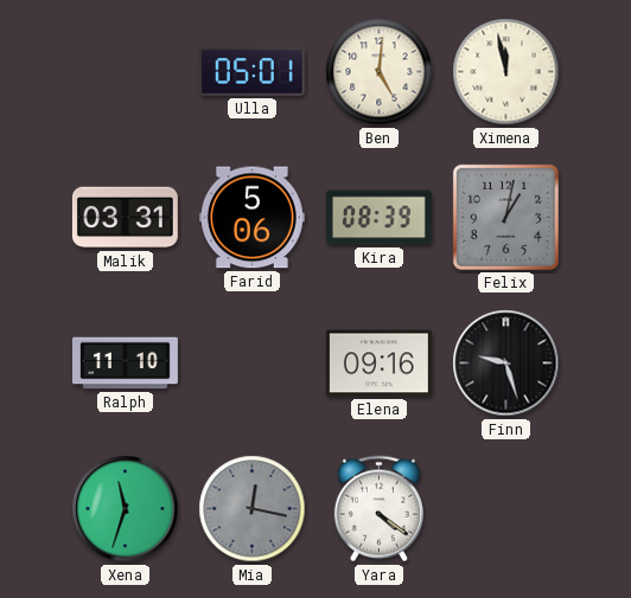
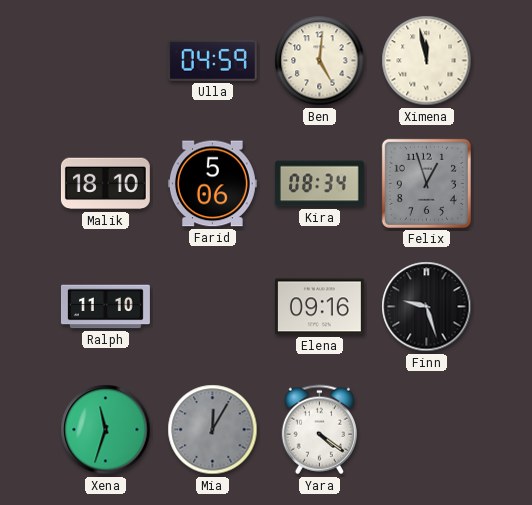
Ulla: 05:01 -> 04:59 (212, 60)
Malik: 03:31 -> 18:10 (105, 184)
Kira: 08:39 -> 08:34 (319, 184)
Felix: 1:02 -> 12:57 (426, 183)
Mia: 12:17 -> 12:05 (213, 430)
